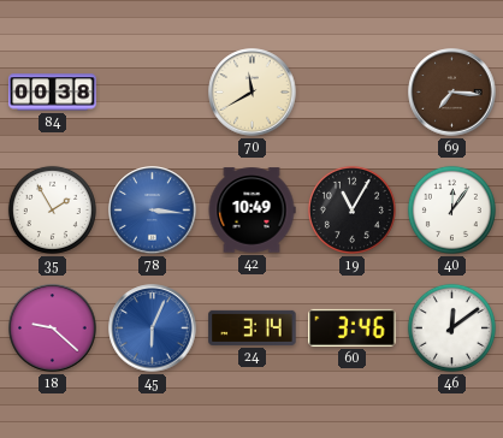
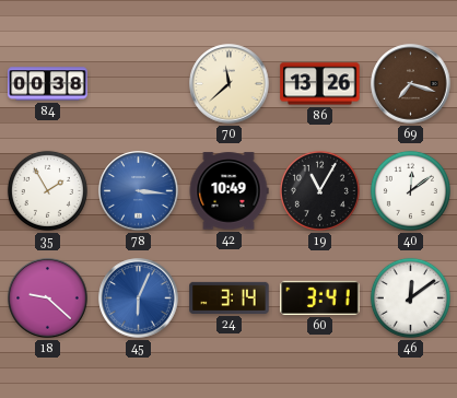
70: 11:40 -> 11:38 (230, 84)
86: none -> 13:26 (320, 84)
69: 7:16 -> 7:18 (411, 84)
40: 12:06 -> 12:09 (410, 190)
60: 3:46 -> 3:41 (320, 297)
